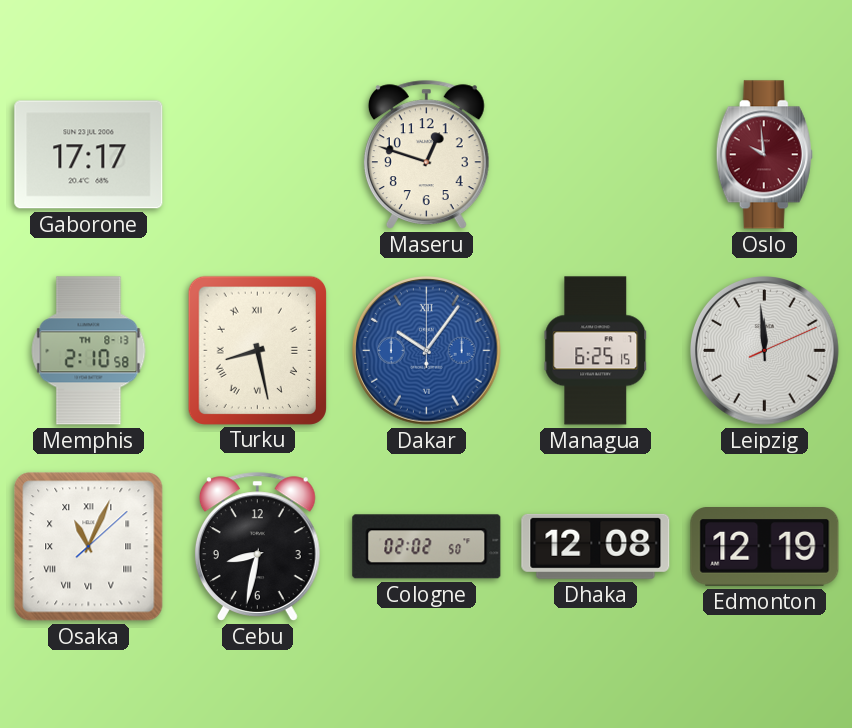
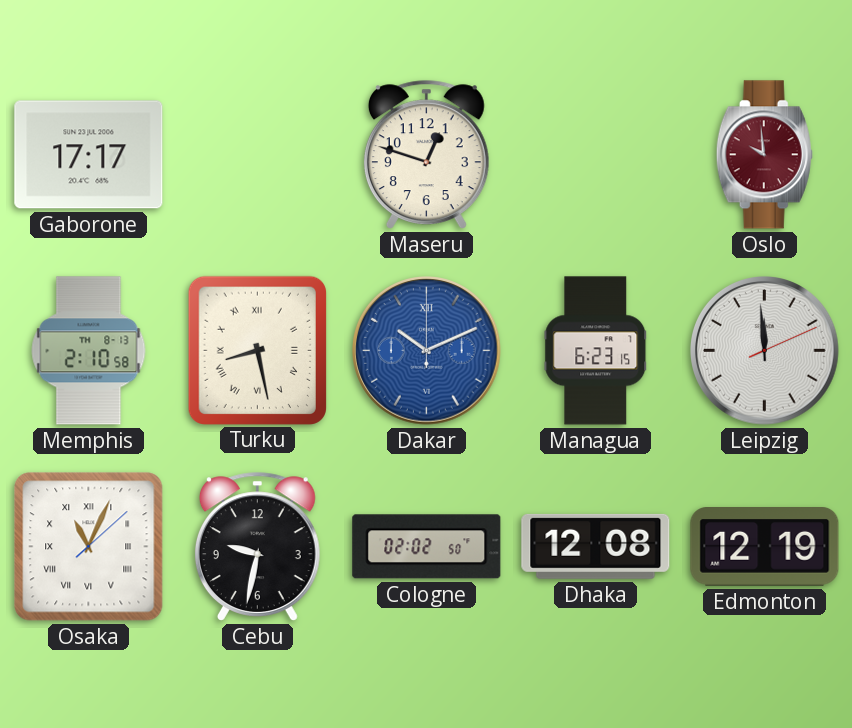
Dakar: 10:06 -> 10:11 (427, 351)
Managua: 6:25 -> 6:23 (596, 351)
Cebu: 8:32 -> 9:32 (257, 546)
